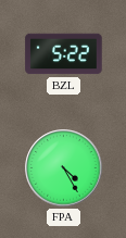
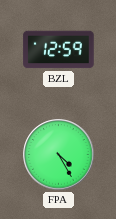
BZL: 5:22 -> 12:59 (59, 50)
